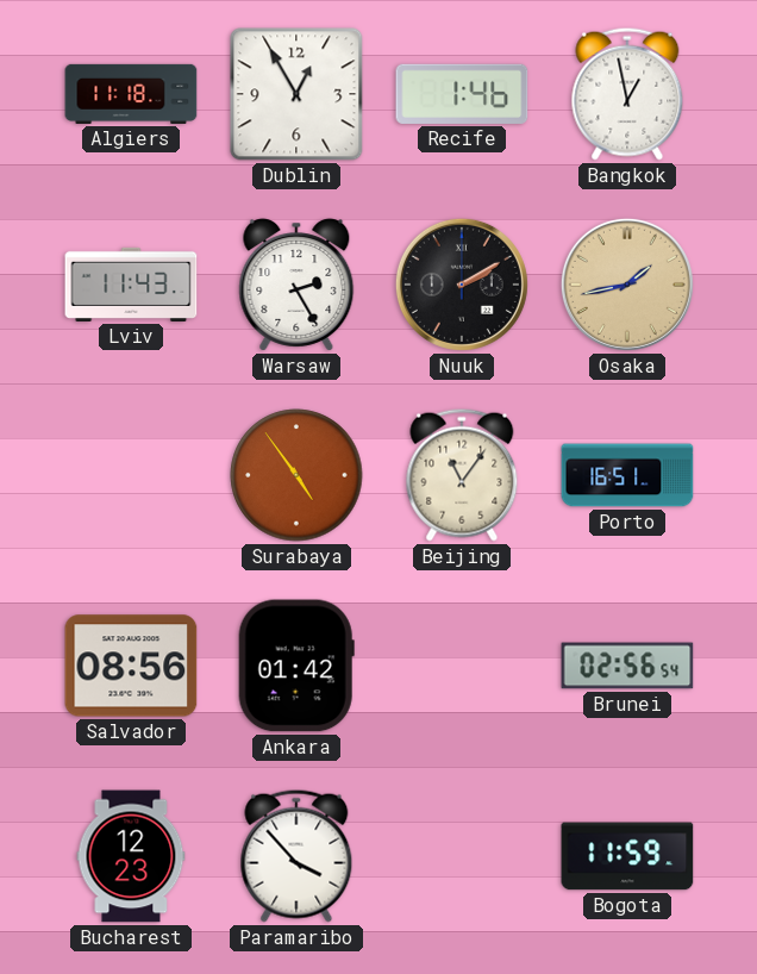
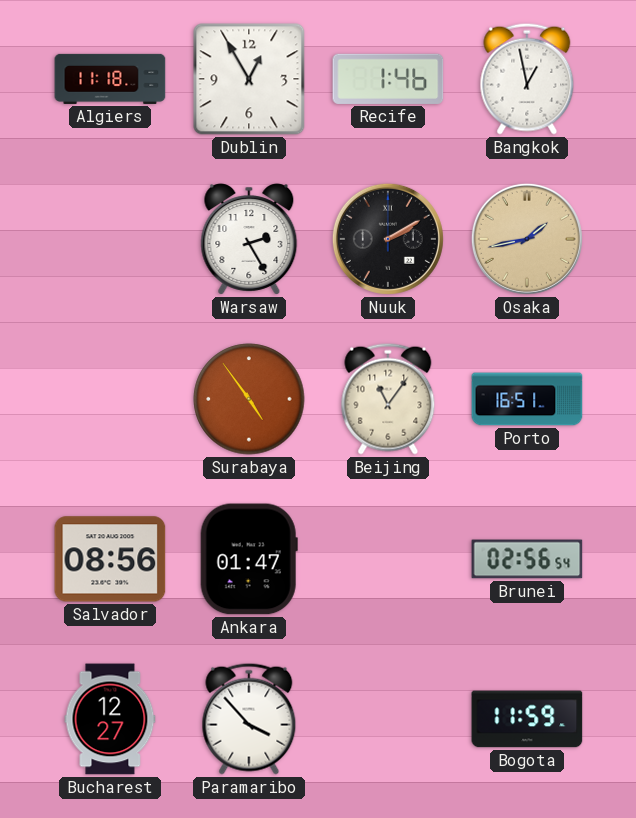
Lviv: 11:43 -> none (131, 285)
Ankara: 01:42 -> 01:47 (249, 559)
Bucharest: 12:23 -> 12:27 (110, 719)
